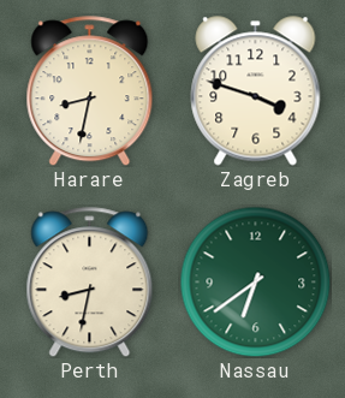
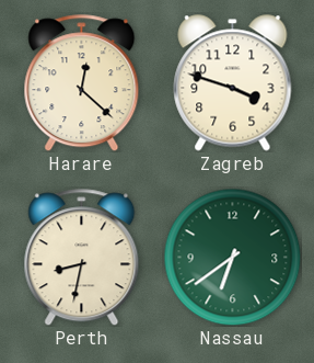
Harare: 8:32 -> 12:22 (82, 83)
